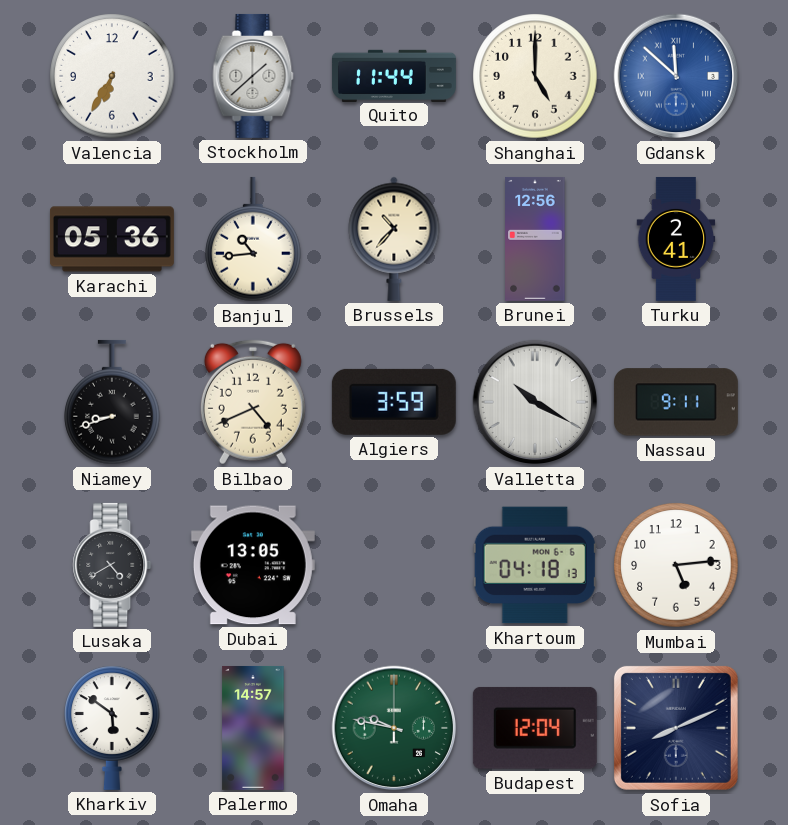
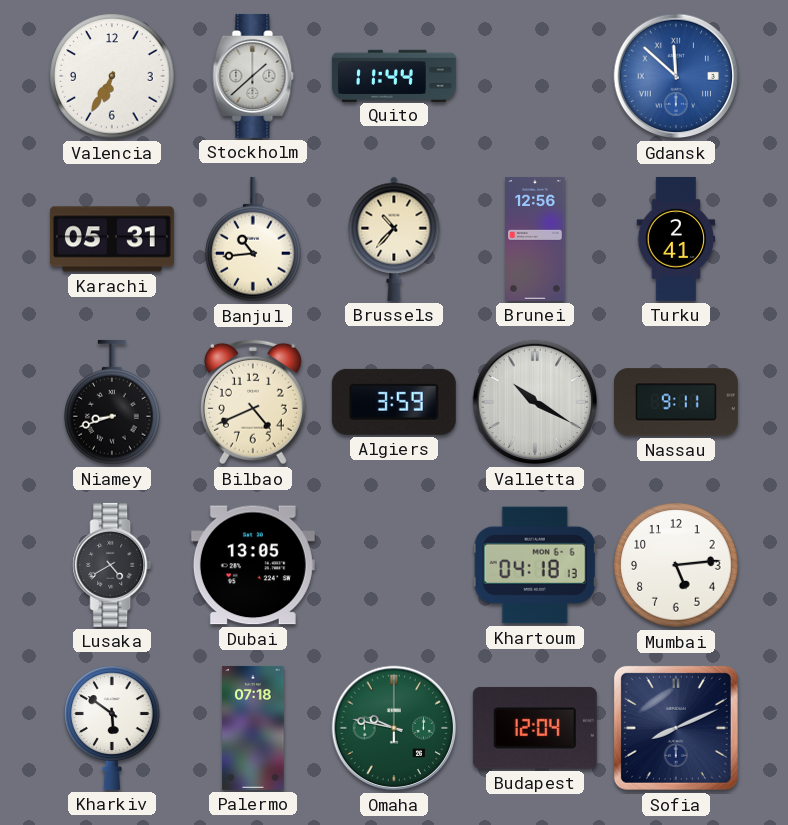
Shanghai: 5:00 -> none (535, 76)
Karachi: 05:36 -> 05:31 (112, 239)
Palermo: 14:57 -> 07:18 (253, 728)
